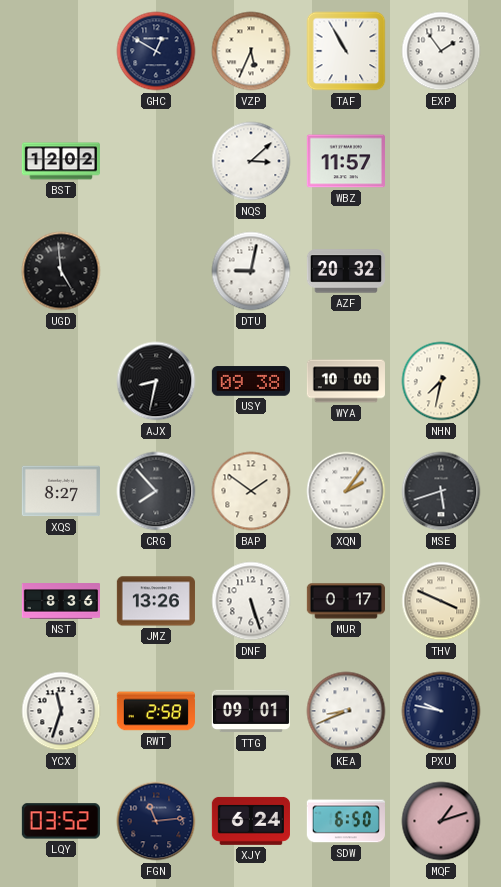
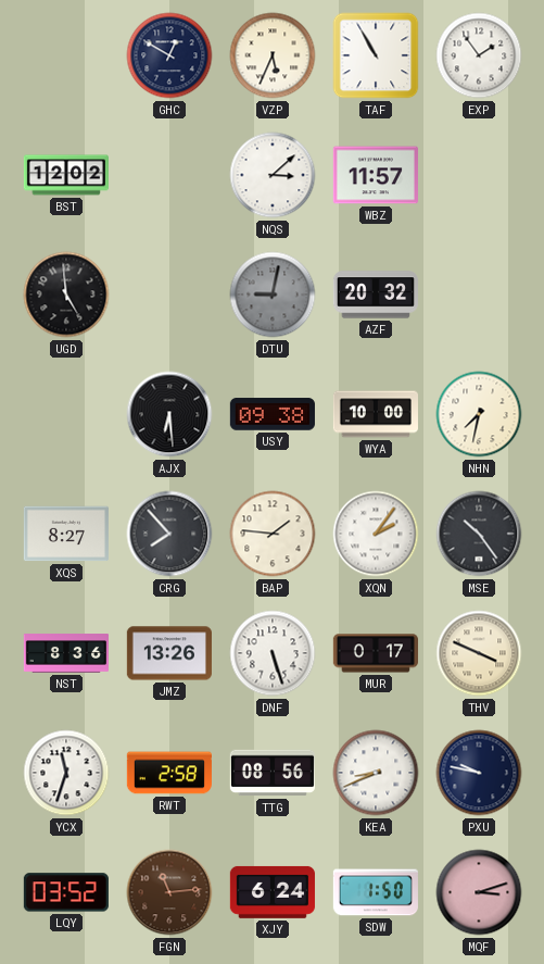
DTU dial: white -> grey (273, 295)
AJX: 8:32 -> 6:29 (169, 414)
BAP: 1:51 -> 1:46 (273, 534)
MSE: 5:42 -> 10:24 (479, 534)
TTG: 09:01 -> 08:56 (273, 773)
FGN dial: navy -> brown (169, 892)
SDW: 6:50 -> 1:50 (376, 892)
MQF: 1:12 -> 3:12 (479, 892)
